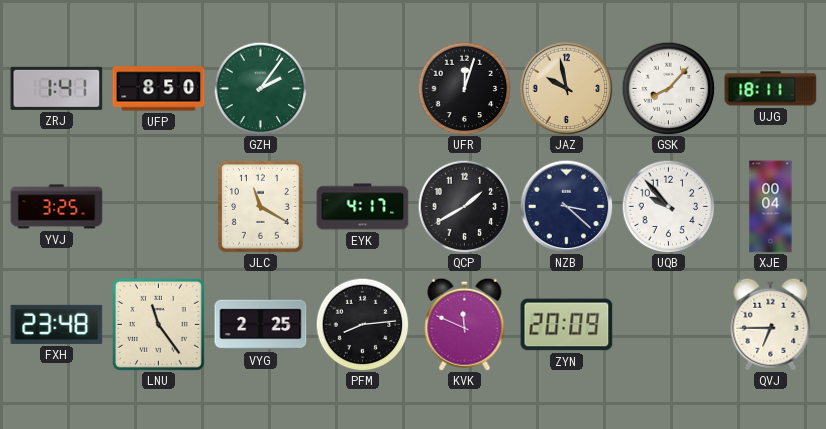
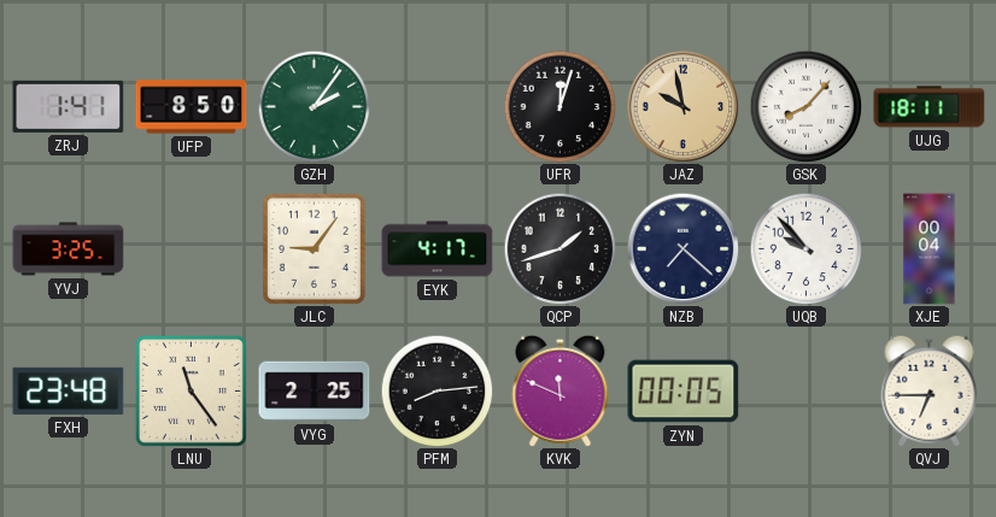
JLC: 11:20 -> 9:06 (314, 248)
QCP: 1:40 -> 1:42 (559, 248)
NZB: 3:22 -> 7:22 (682, 248)
ZYN: 20:09 -> 00:05 (684, 392)
